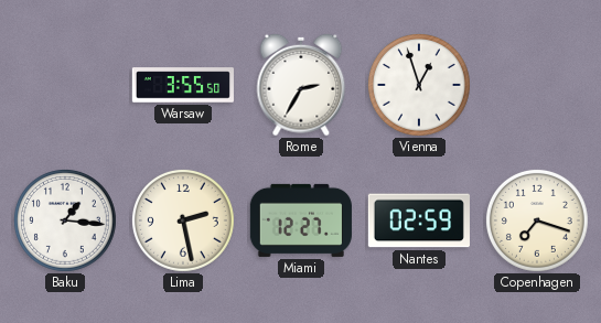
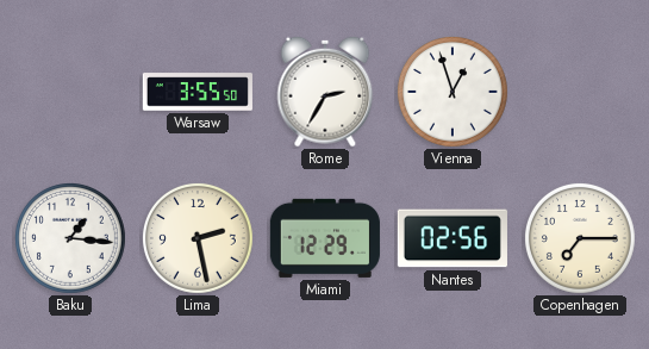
Miami: 12:27 -> 12:29 (325, 238)
Nantes: 02:59 -> 02:56 (453, 238)
Copenhagen: 7:18 -> 7:15 (580, 238)
